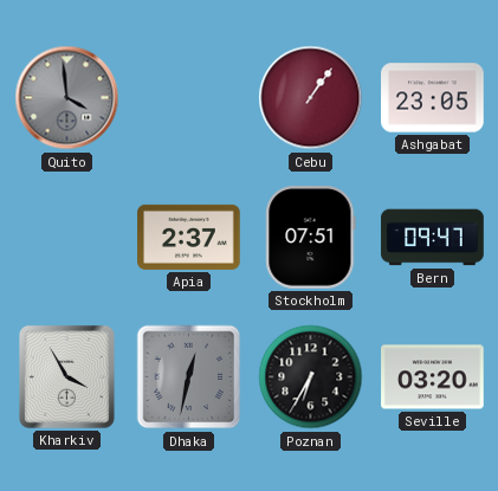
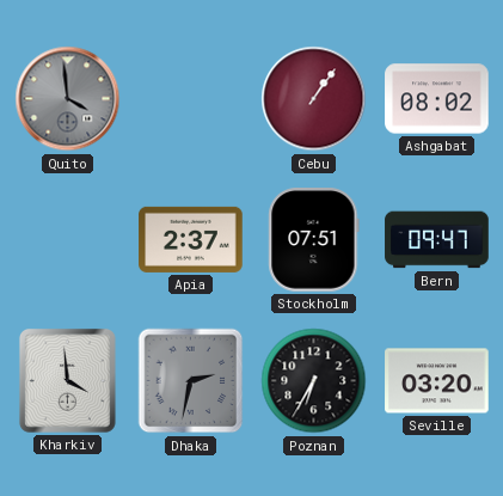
Ashgabat: 23:05 -> 08:02 (437, 99)
Kharkiv: 3:55 -> 3:59 (67, 380)
Dhaka: 12:32 -> 2:32 (191, 381)
